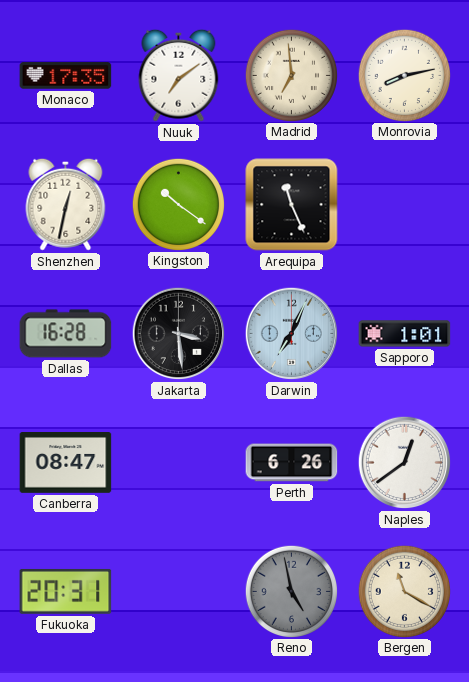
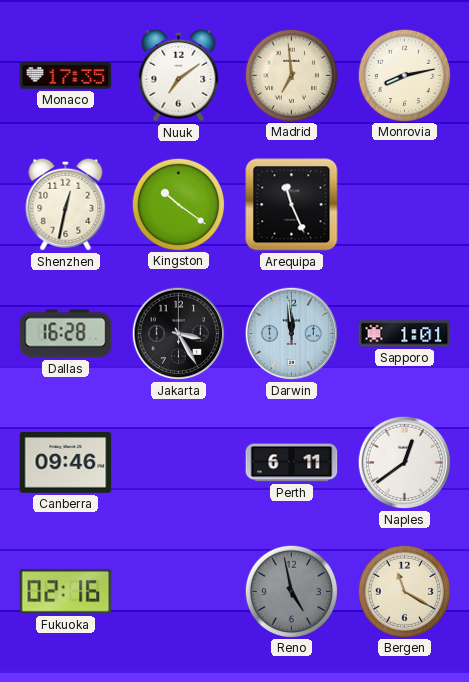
Jakarta: 3:29 -> 3:25 (179, 334)
Darwin: 7:04 -> 11:59 (292, 334)
Canberra: 08:47 -> 09:46 (66, 463)
Perth: 6:26 -> 6:11 (292, 463)
Fukuoka: 20:31 -> 02:16 (66, 591)
